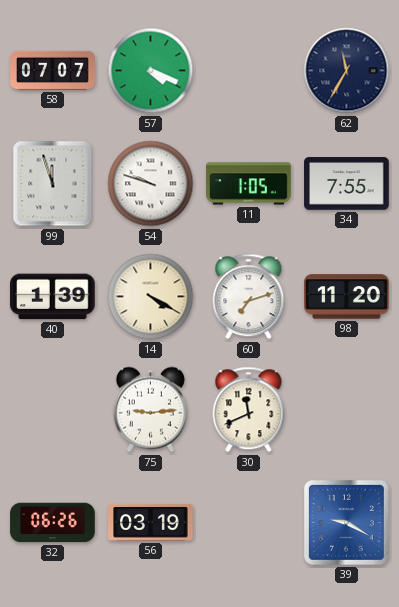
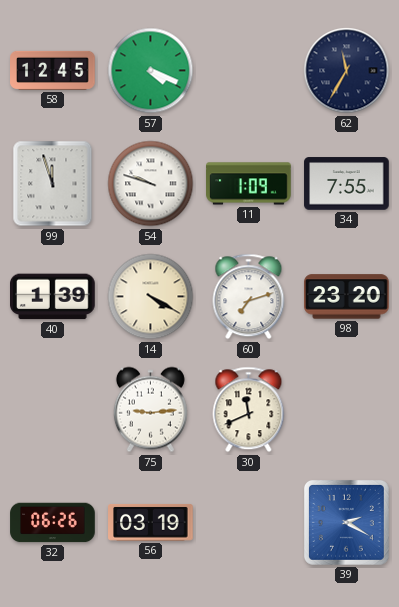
58: 07:07 -> 12:45 (53, 70)
11: 1:05 -> 1:09 (249, 184)
98: 11:20 -> 23:20 (347, 297)
39: 9:20 -> 2:20 (346, 522)
